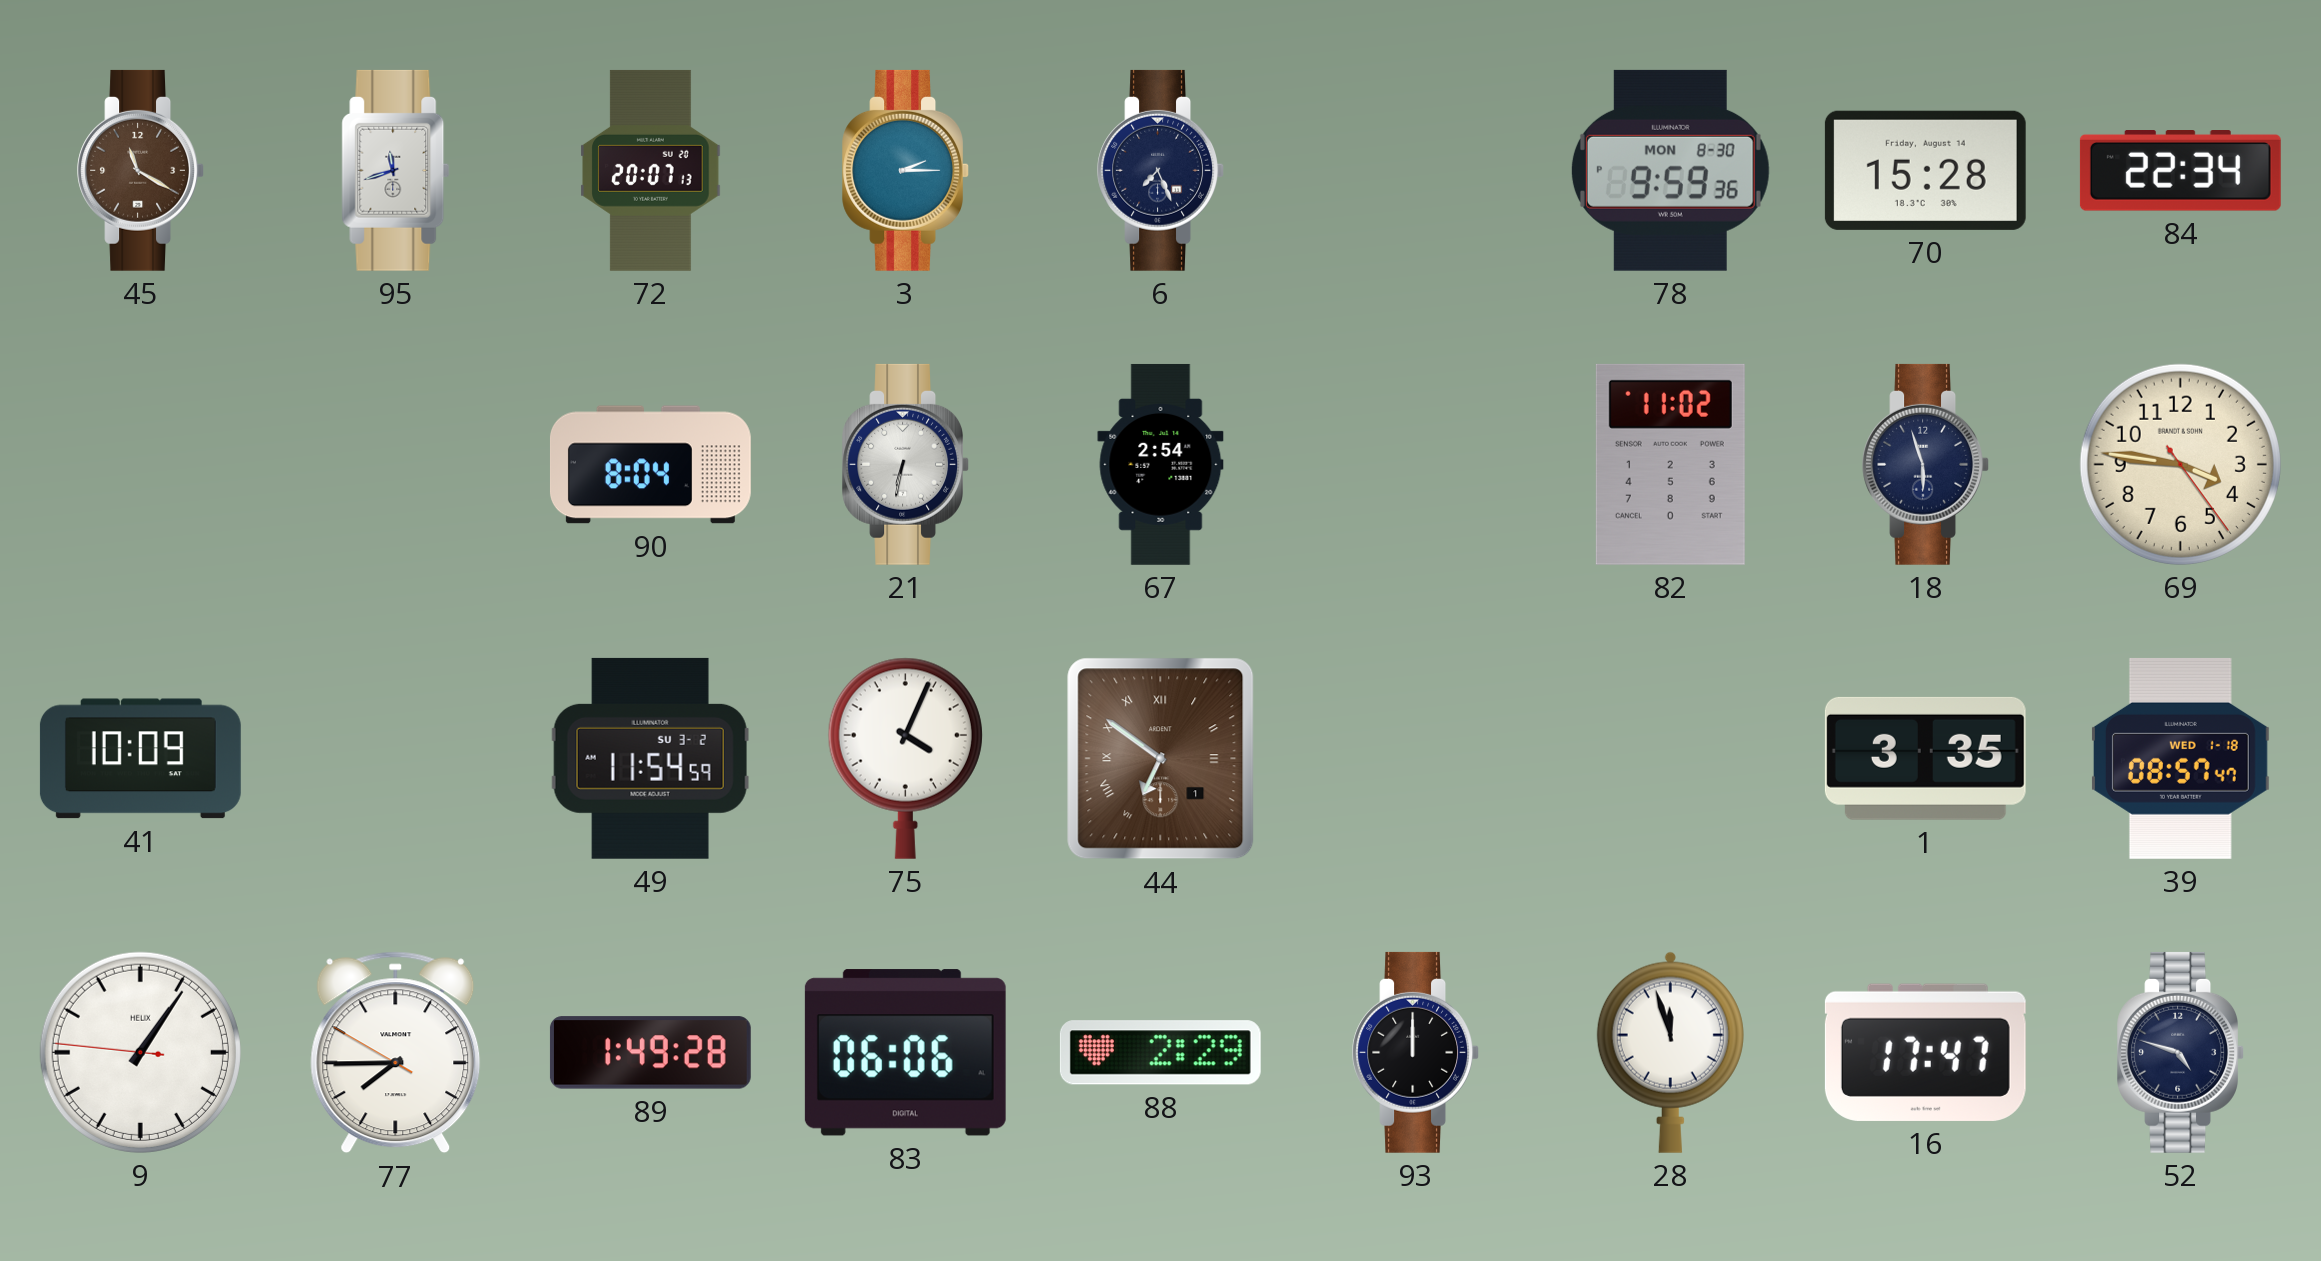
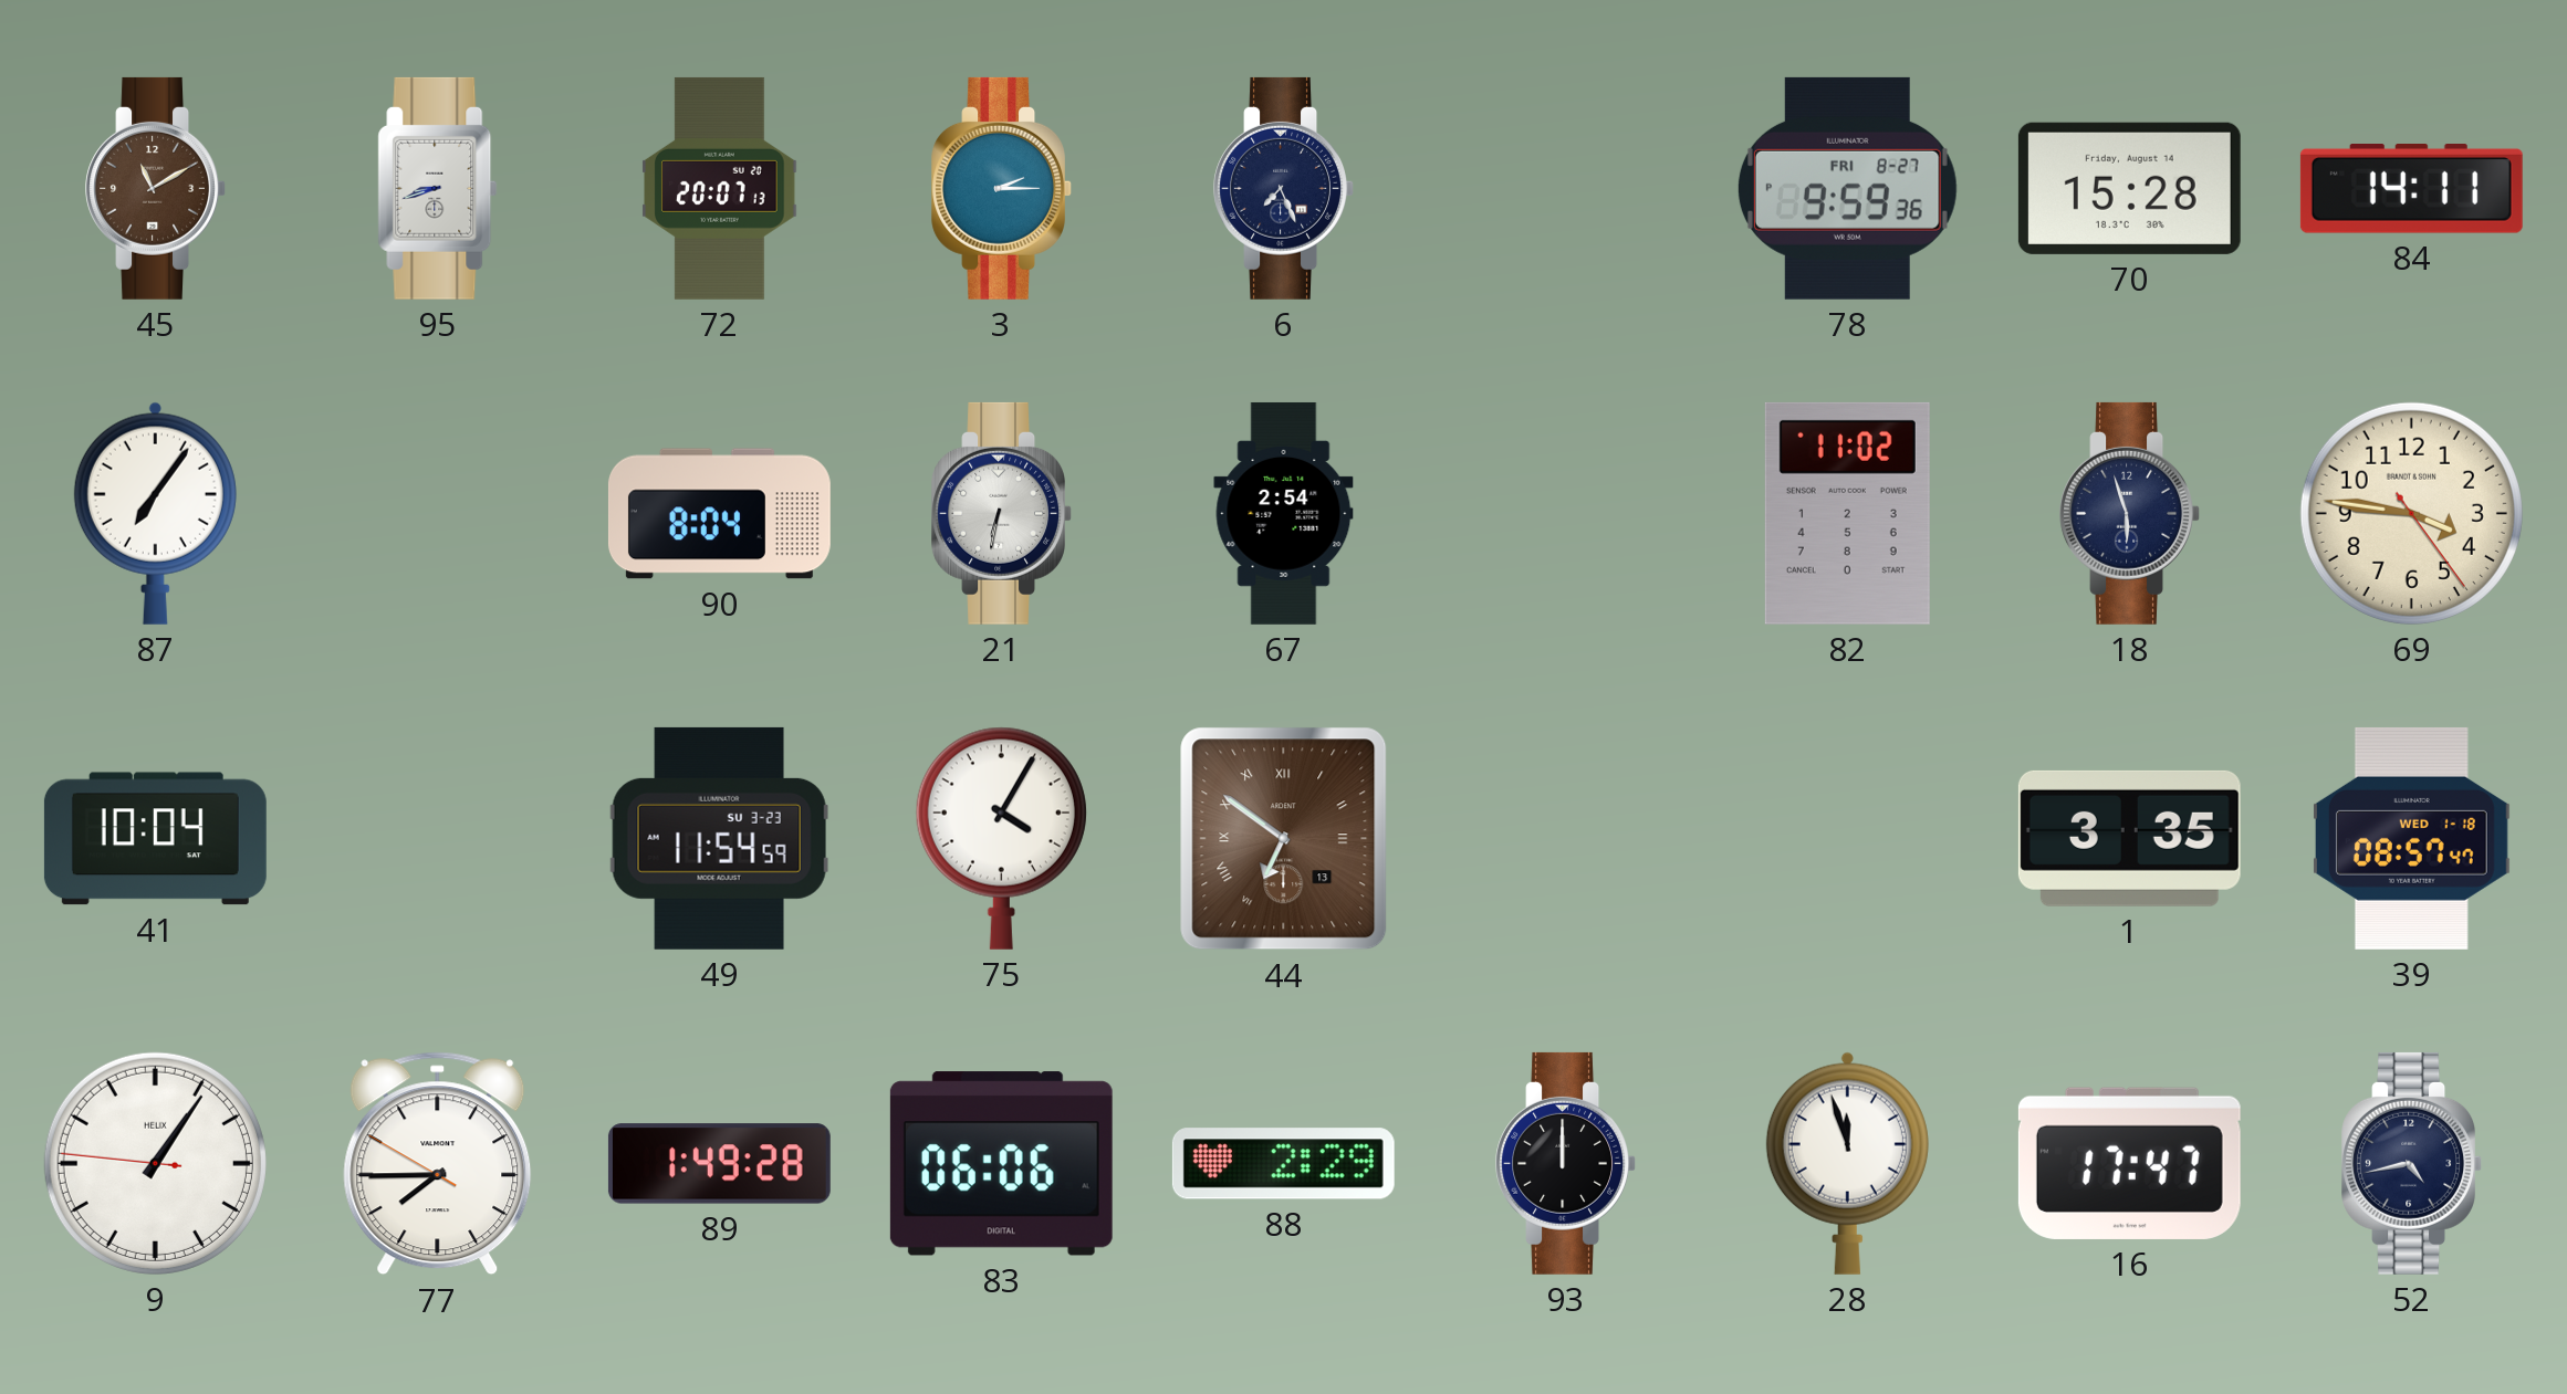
45: 11:20 -> 11:10 (155, 188)
95: 11:42 -> 8:42 (438, 188)
78 date: MON 8-30 -> FRI 8-27 (1847, 188)
84: 22:34 -> 14:11 (2411, 189)
87: none -> 7:06 (155, 513)
41: 10:09 -> 10:04 (155, 839)
49 date: SU 3-2 -> SU 3-23 (719, 838)
75: 4:04 -> 4:05 (1001, 838)
44 date: 1 -> 13 (1284, 839)
52: 4:48 -> 4:43 (2411, 1163)
